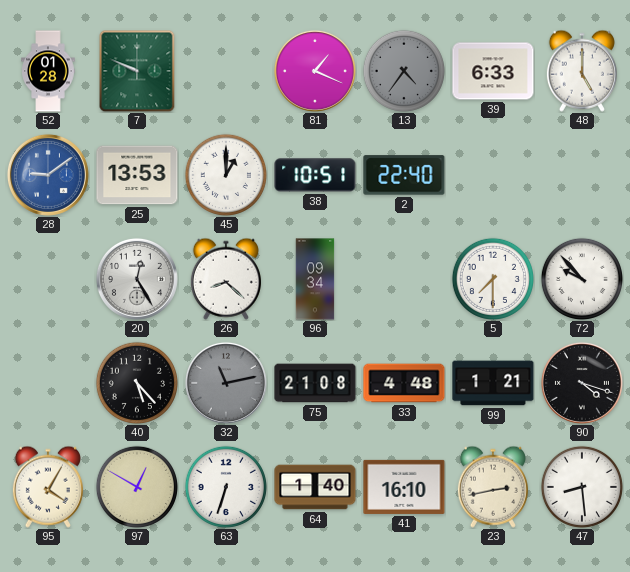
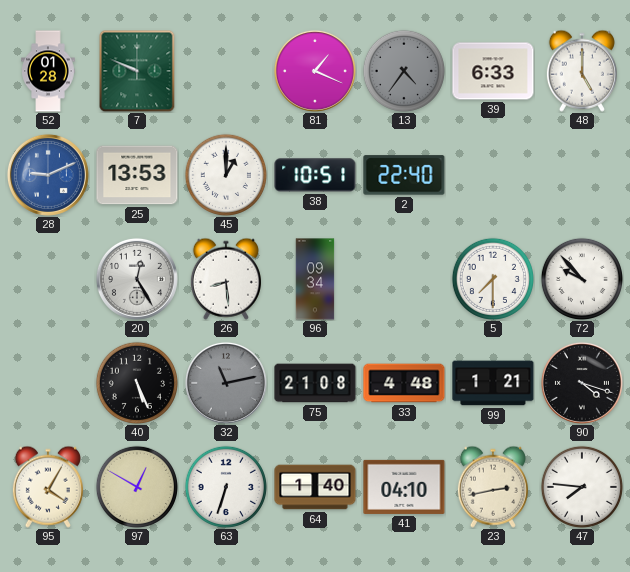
28: 9:09 -> 9:11 (48, 175)
26: 8:22 -> 8:29 (226, 279)
40: 5:23 -> 5:26 (137, 383)
41: 16:10 -> 04:10 (404, 487)
47: 8:29 -> 7:46 (582, 487)
